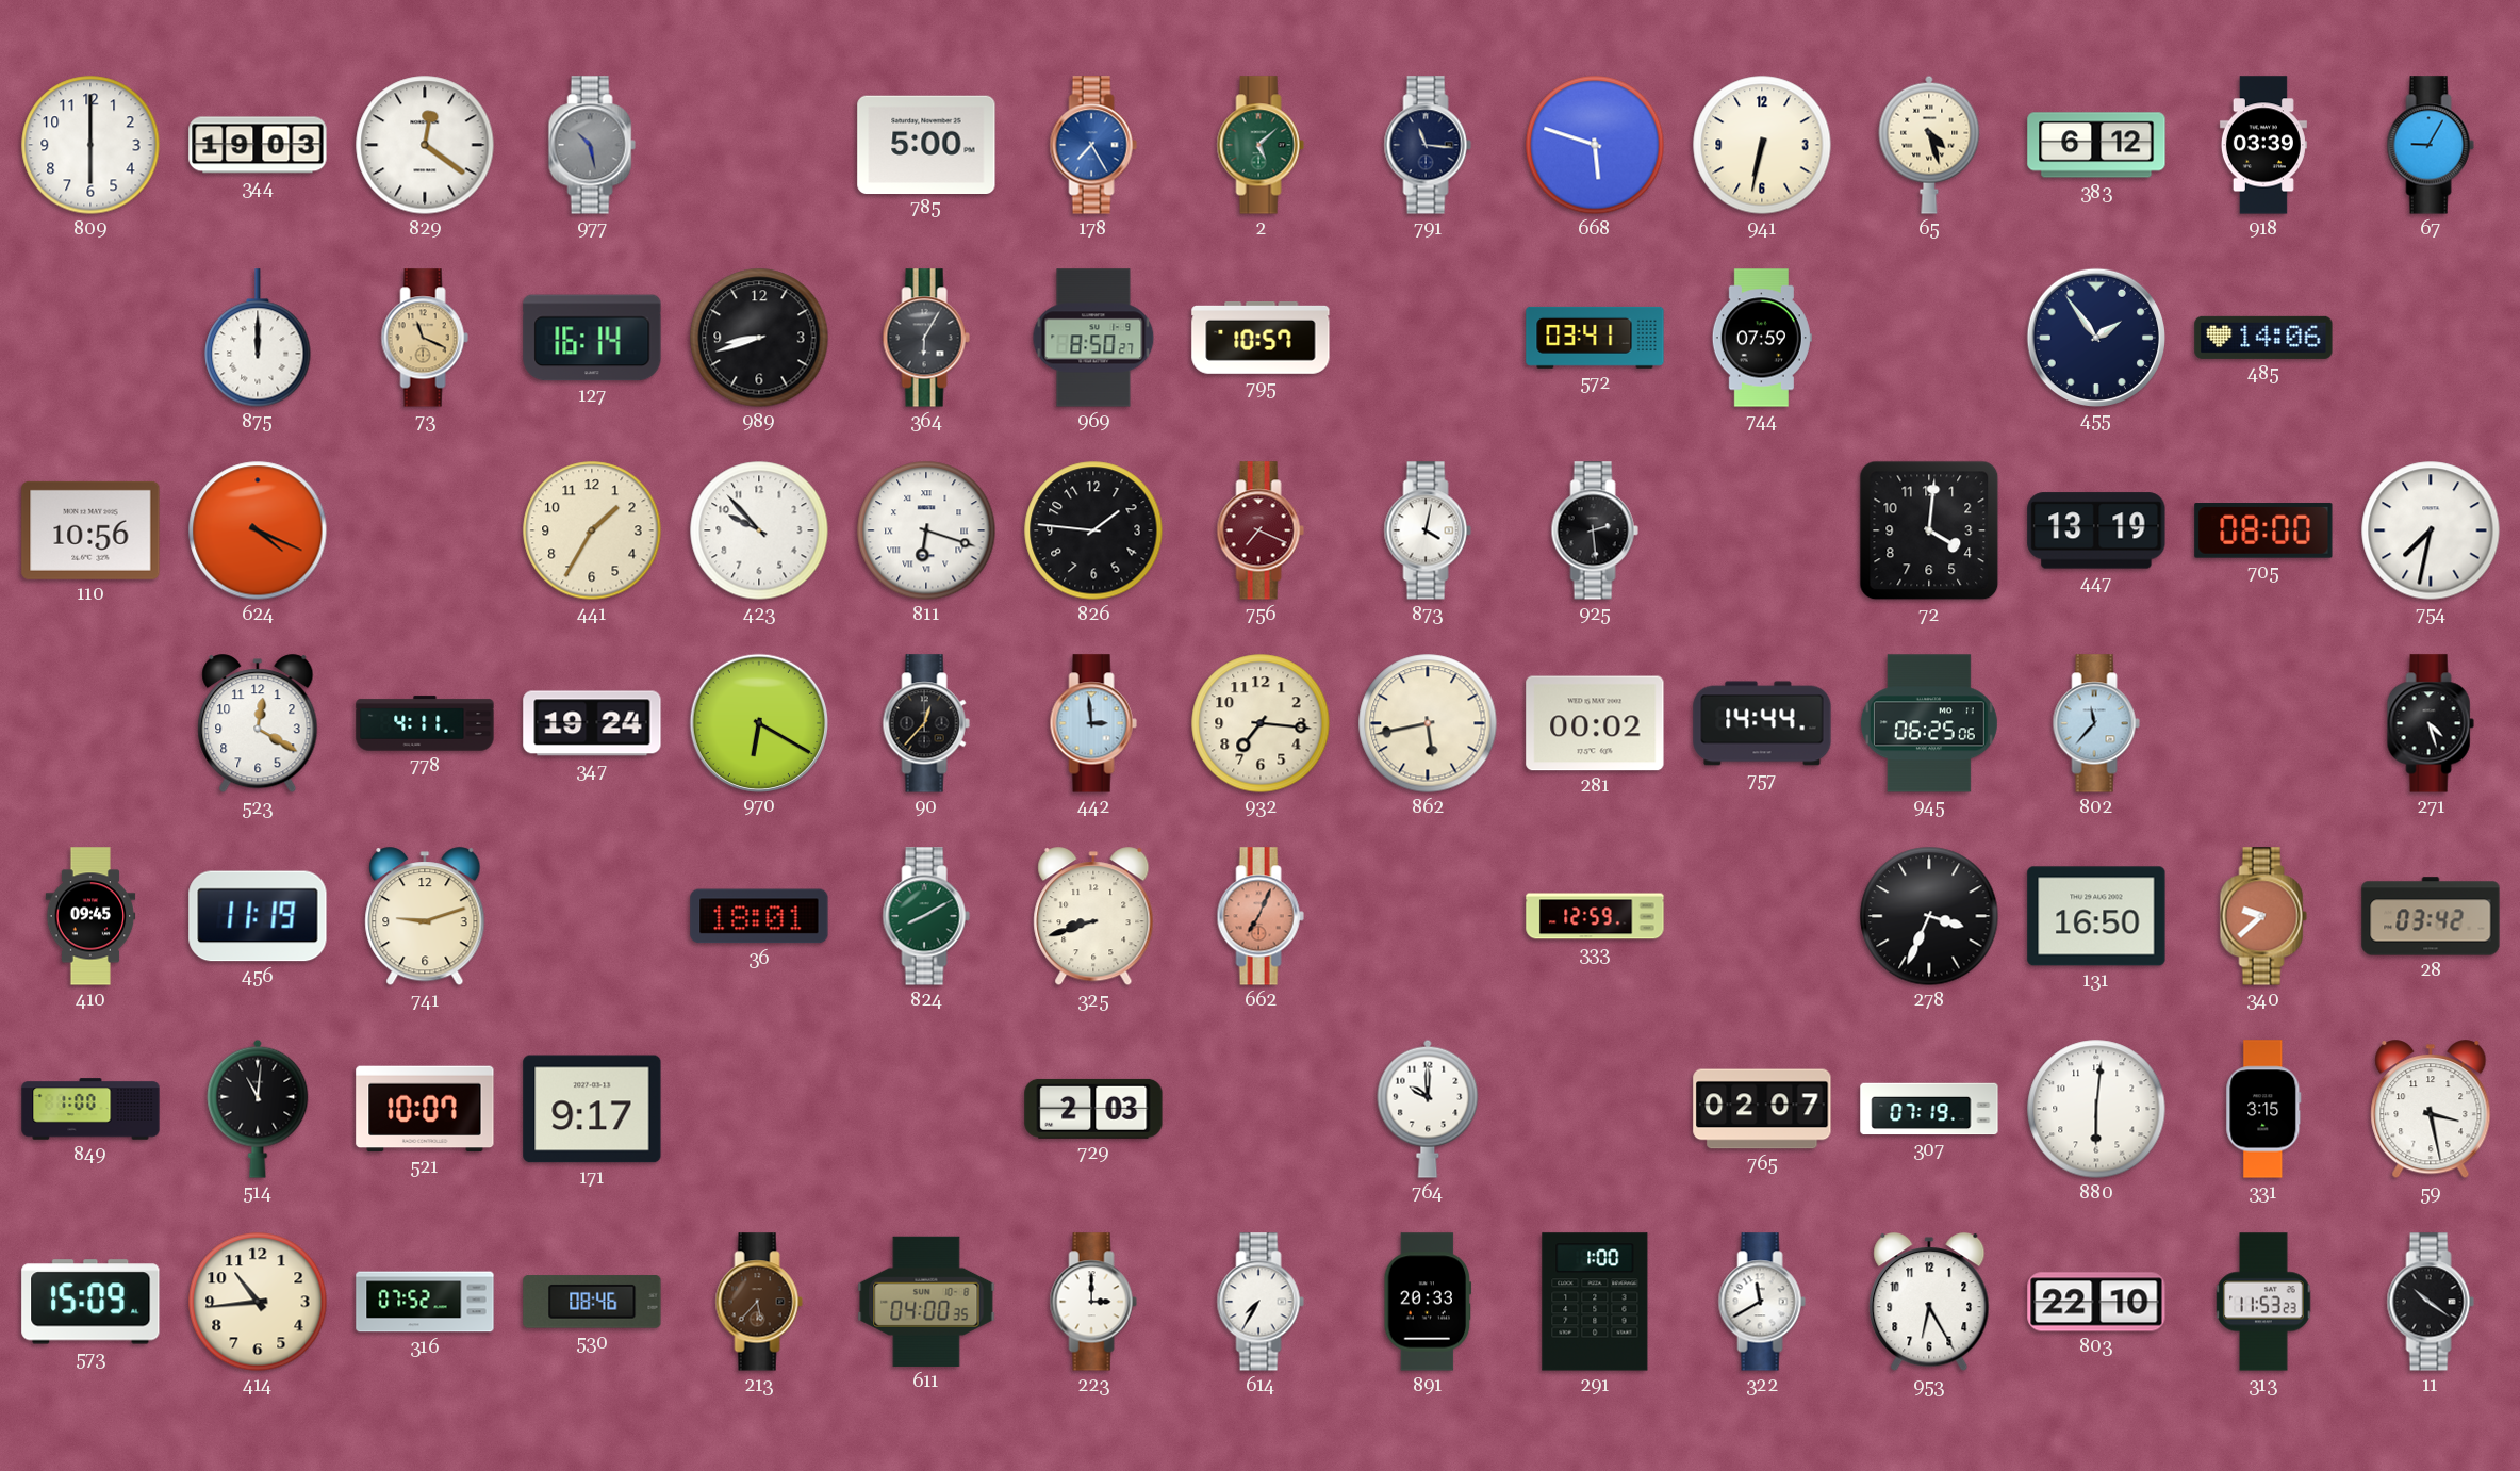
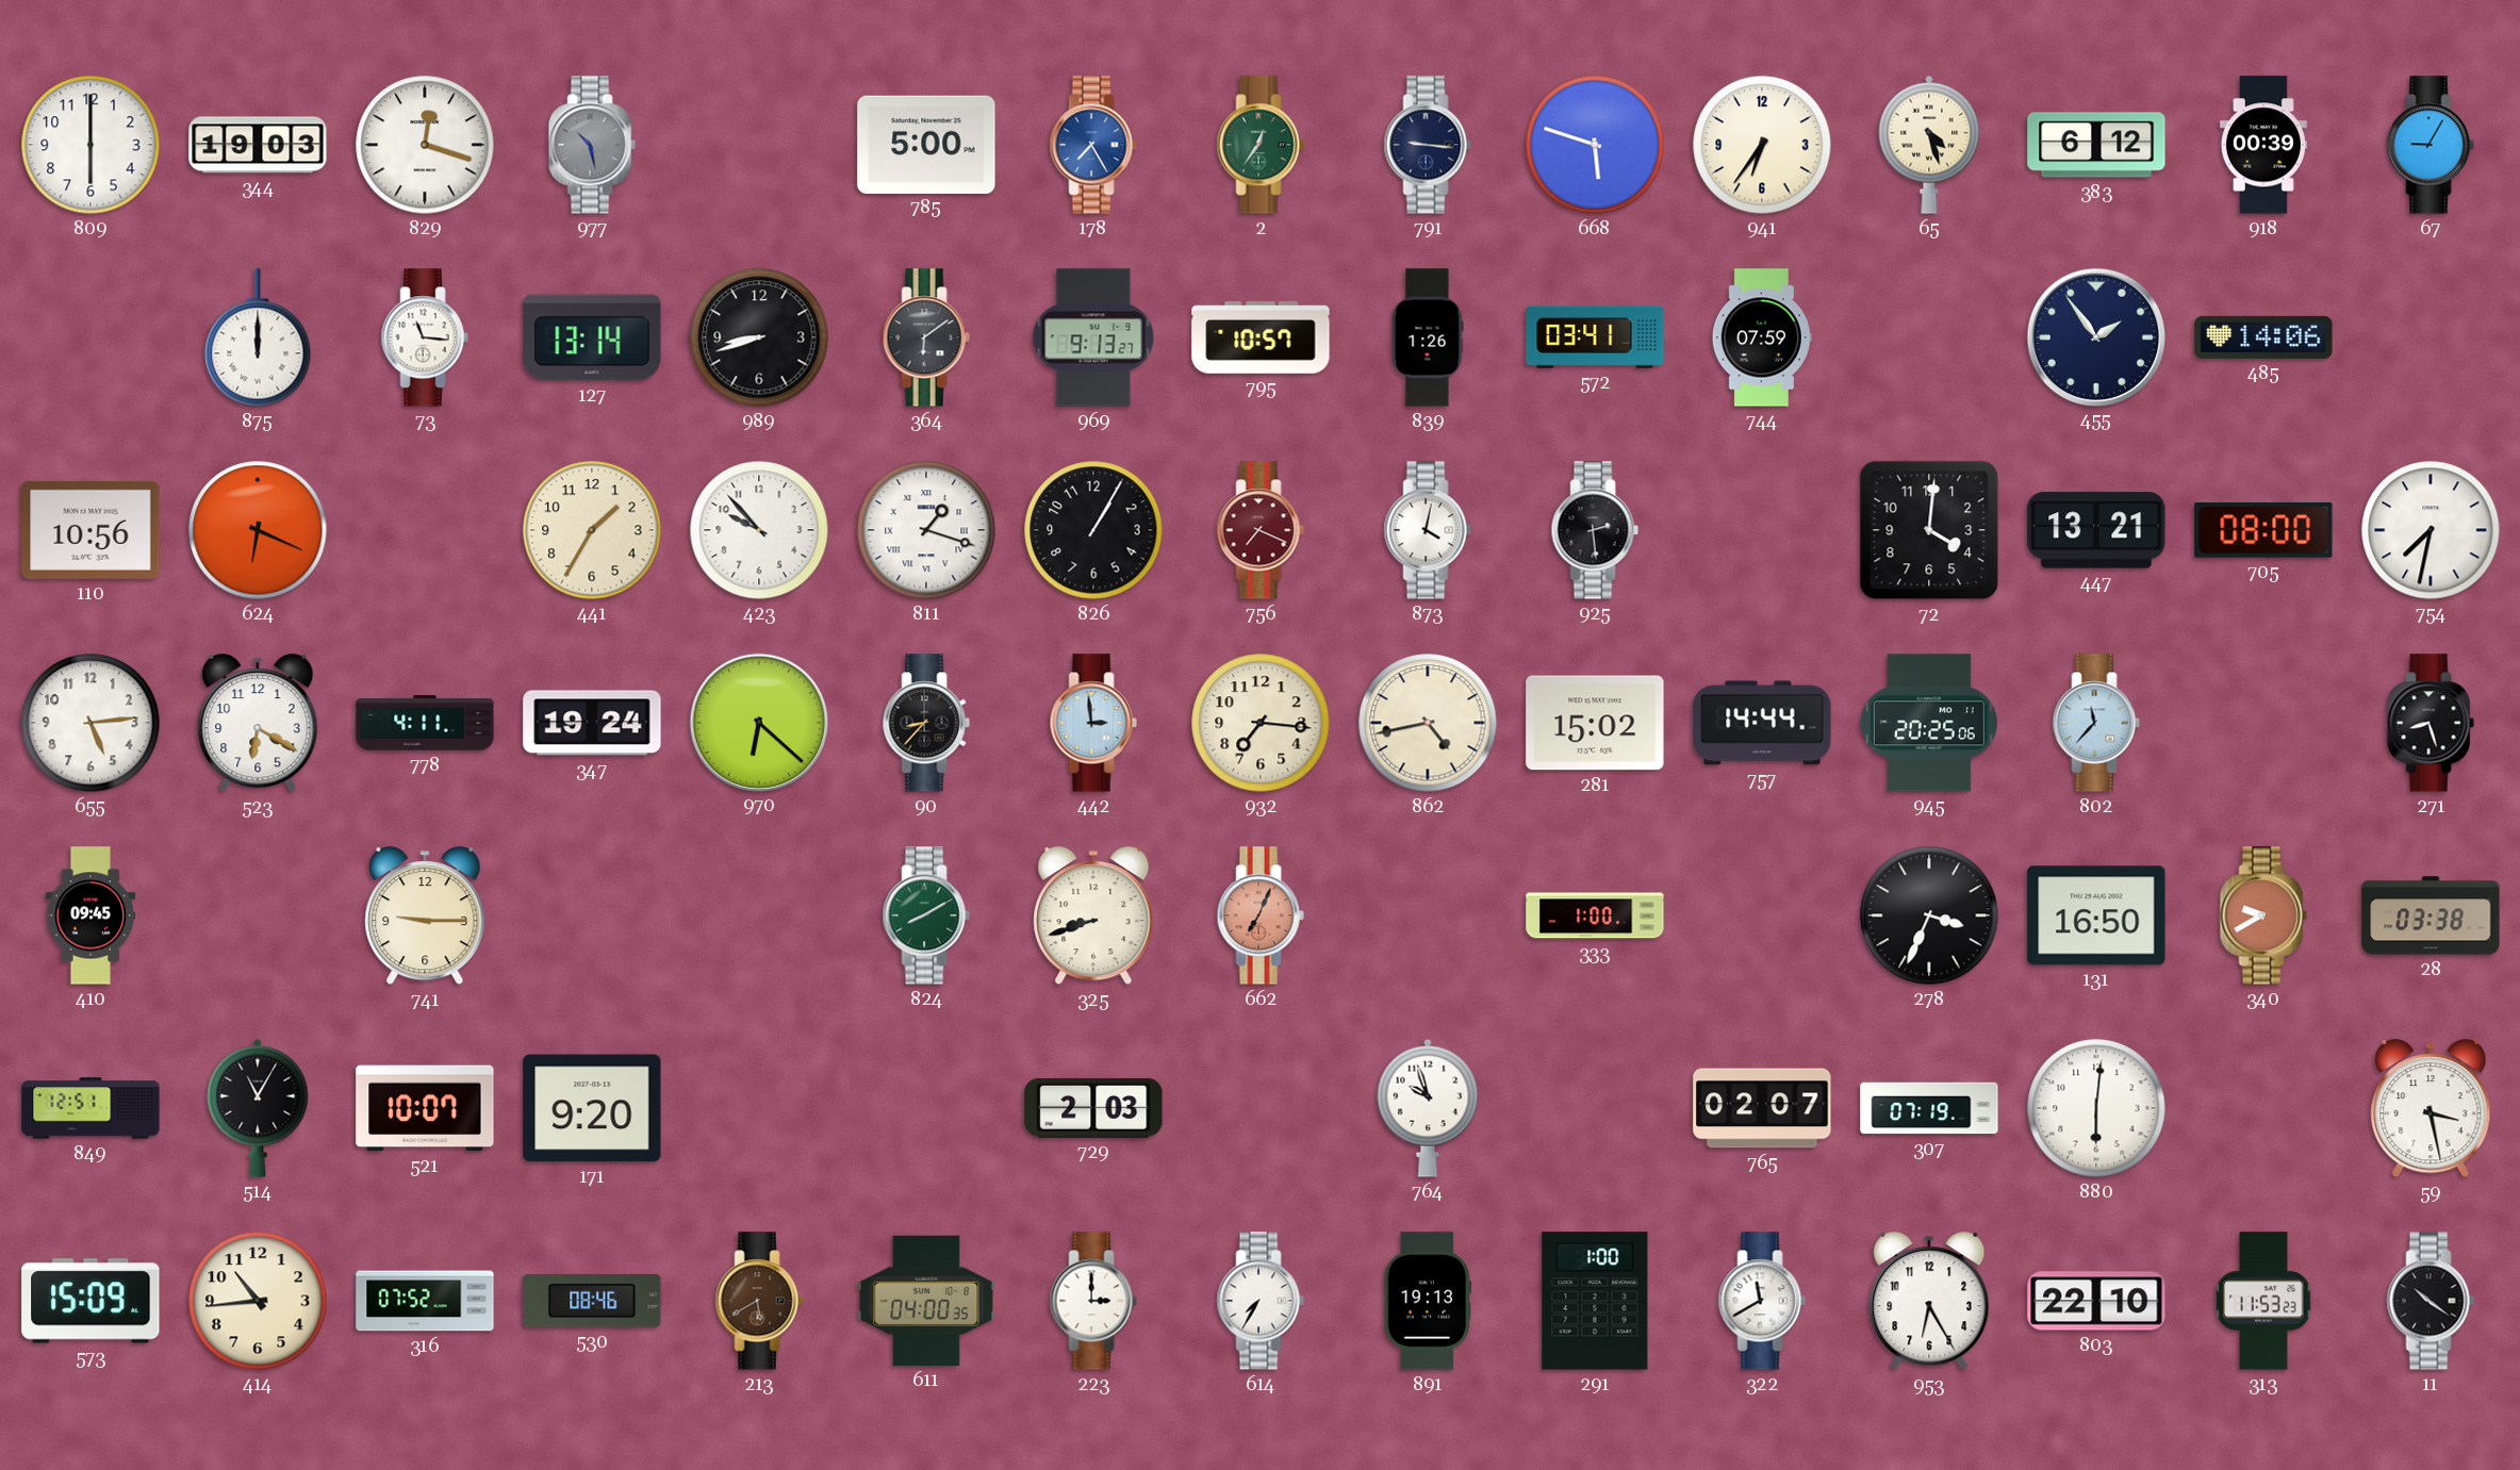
829: 12:21 -> 12:18 (425, 145)
2: 5:08 -> 12:36 (1261, 145)
791: 11:16 -> 9:16 (1428, 145)
941: 6:32 -> 6:36 (1762, 145)
918: 03:39 -> 00:39 (2263, 145)
73: 11:19 -> 11:16 (425, 337)
73 dial: champagne -> white (425, 337)
127: 16:14 -> 13:14 (592, 337)
364: 6:05 -> 6:09 (926, 337)
969: 8:50 -> 9:13 (1093, 337)
839: none -> 1:26 (1428, 337)
624: 4:19 -> 6:19 (258, 530)
811: 6:18 -> 1:18 (926, 530)
826: 1:46 -> 1:05 (1093, 530)
447: 13:19 -> 13:21 (2096, 530)
655: none -> 5:14 (90, 723)
523: 12:20 -> 6:20 (258, 724)
970: 6:20 -> 6:22 (758, 722)
90: 12:37 -> 8:37 (926, 723)
862: 5:43 -> 4:43 (1428, 723)
281: 00:02 -> 15:02 (1595, 723)
945: 06:25 -> 20:25 (1929, 723)
271: 4:27 -> 8:27 (2431, 723)
456: 11:19 -> none (258, 916)
741: 9:12 -> 9:15 (425, 916)
36: 18:01 -> none (759, 916)
333: 12:59 -> 1:00 (1595, 915)
340: 9:38 -> 9:40 (2263, 915)
28: 03:42 -> 03:38 (2431, 915)
849: 1:00 -> 12:51 (90, 1108)
514: 11:01 -> 11:05 (258, 1108)
171: 9:17 -> 9:20 (592, 1108)
764: 10:00 -> 9:57 (1428, 1108)
331: 3:15 -> none (2263, 1109)
213: 5:37 -> 5:40 (759, 1301)
891: 20:33 -> 19:13 (1428, 1301)
